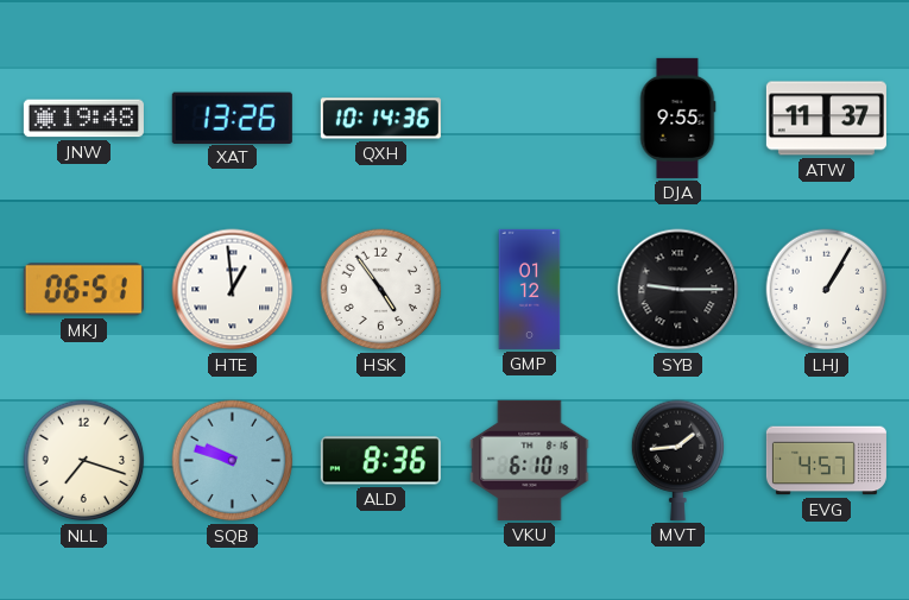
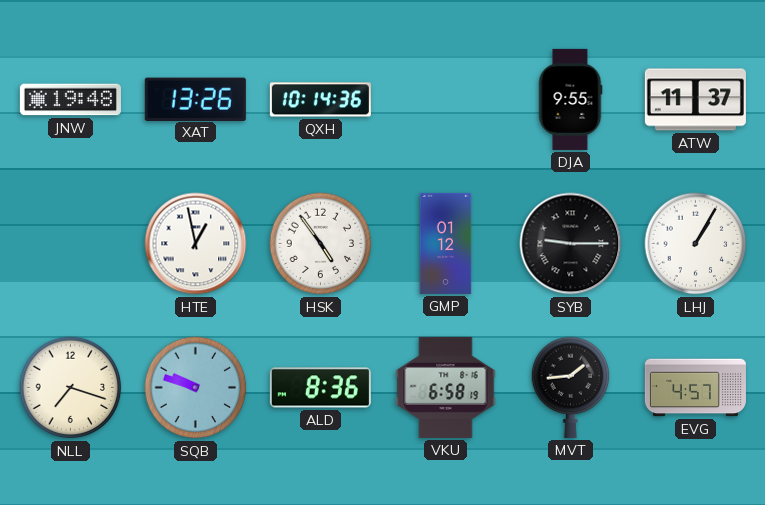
MKJ: 06:51 -> none (83, 290)
HTE: 12:59 -> 12:58 (196, 244)
VKU: 6:10 -> 6:58 (446, 387)
